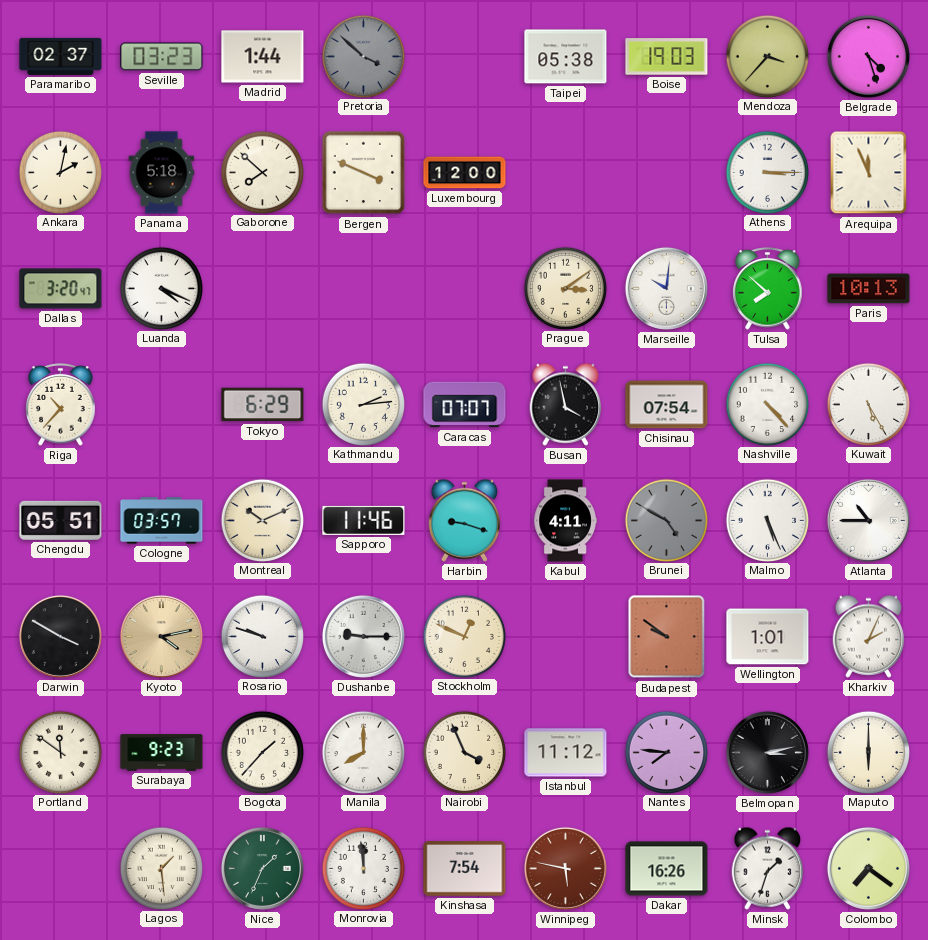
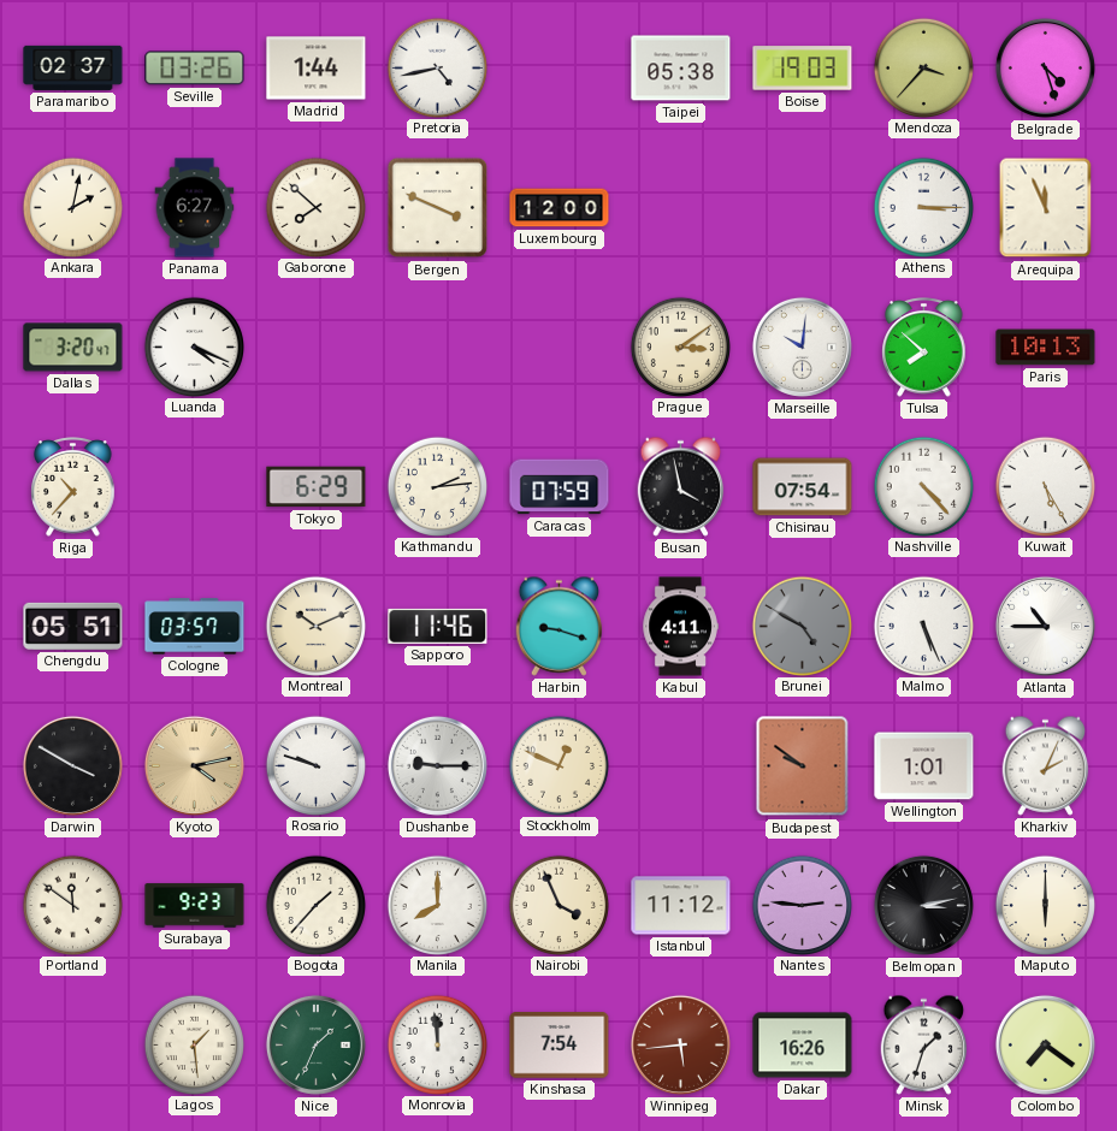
Seville: 03:23 -> 03:26 (195, 69)
Pretoria: 3:52 -> 4:43 (437, 67)
Pretoria dial: grey -> white (437, 67)
Panama: 5:18 -> 6:27 (195, 208)
Caracas: 07:07 -> 07:59 (560, 487)
Nantes: 7:46 -> 2:46 (802, 905)
Winnipeg: 5:47 -> 5:44 (680, 1044)
